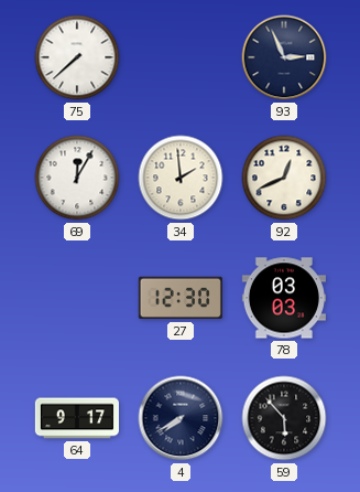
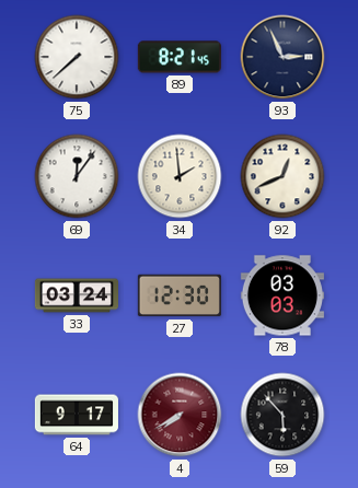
89: none -> 8:21 (180, 57)
69: 12:05 -> 12:06 (77, 176)
33: none -> 03:24 (76, 295)
4 dial: navy -> burgundy (180, 415)
